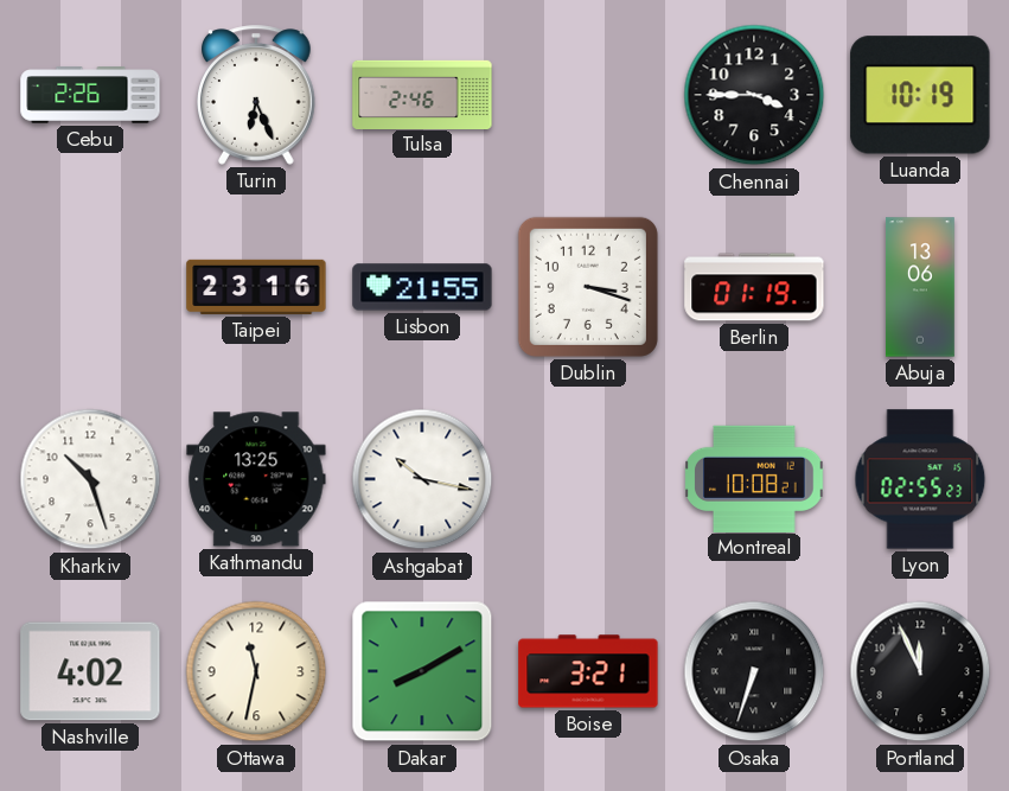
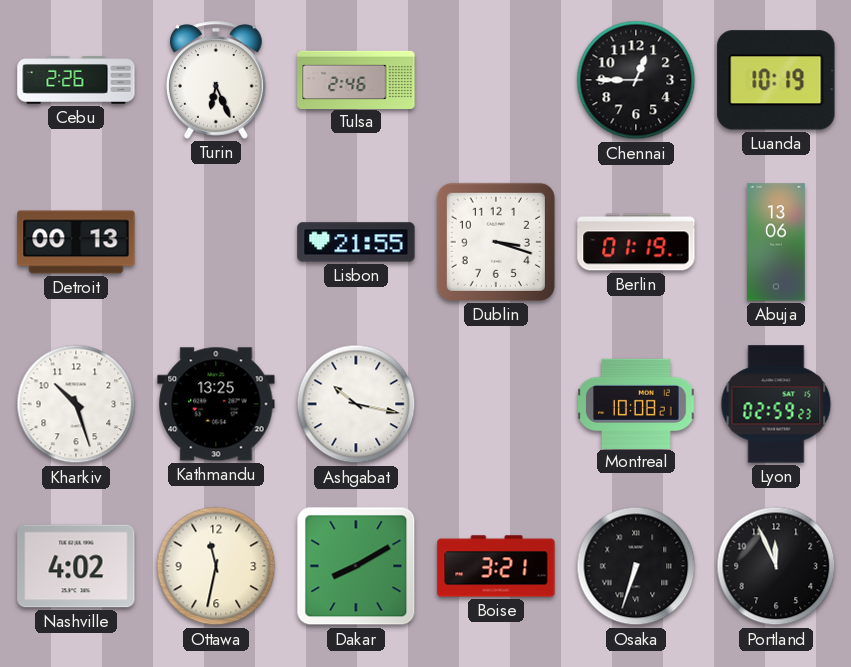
Chennai: 3:45 -> 12:45 (636, 80)
Detroit: none -> 00:13 (76, 242)
Taipei: 23:16 -> none (256, 287)
Lyon: 02:55 -> 02:59 (776, 404)
